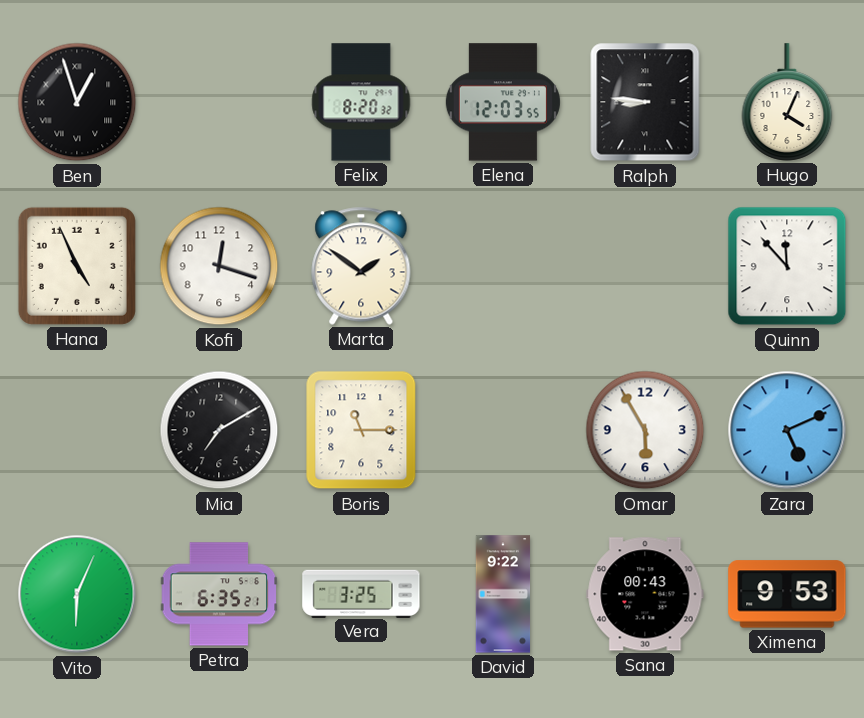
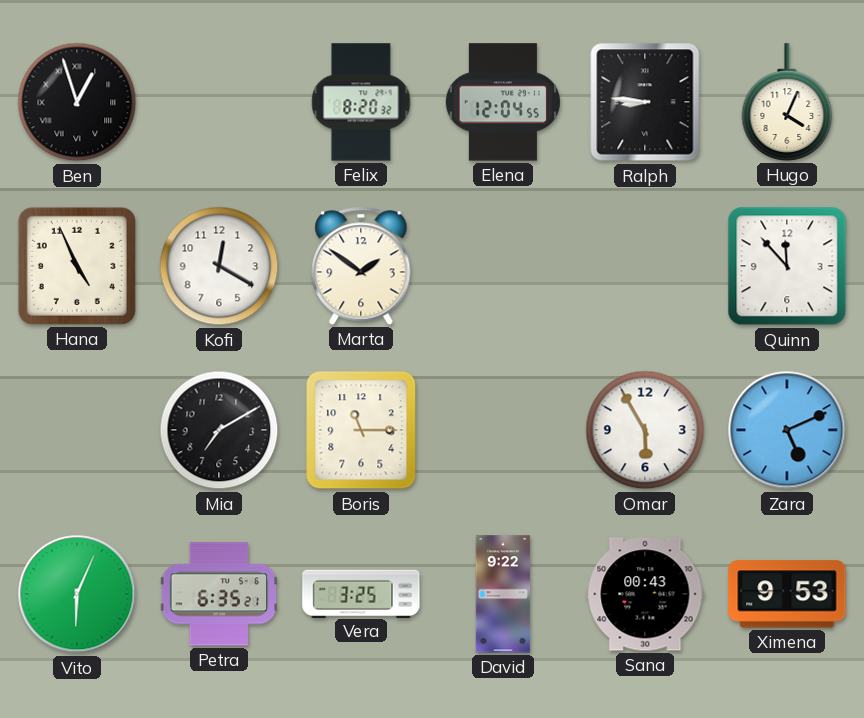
Elena: 12:03 -> 12:04 (503, 102)
Kofi: 12:18 -> 12:20 (219, 266)
